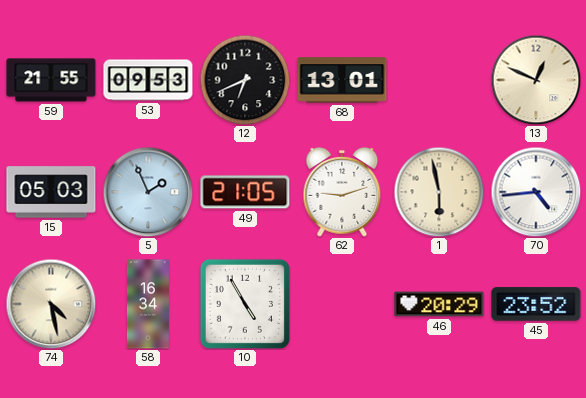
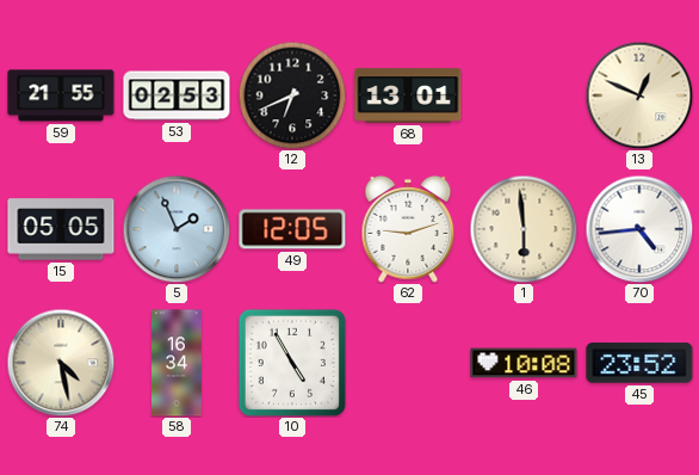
53: 09:53 -> 02:53 (177, 95)
15: 05:03 -> 05:05 (61, 229)
49: 21:05 -> 12:05 (292, 229)
1: 5:58 -> 5:59 (524, 229)
46: 20:29 -> 10:08 (524, 363)
